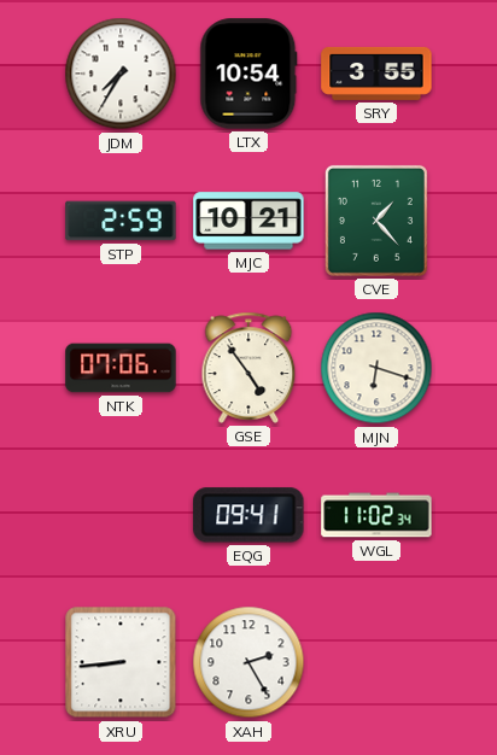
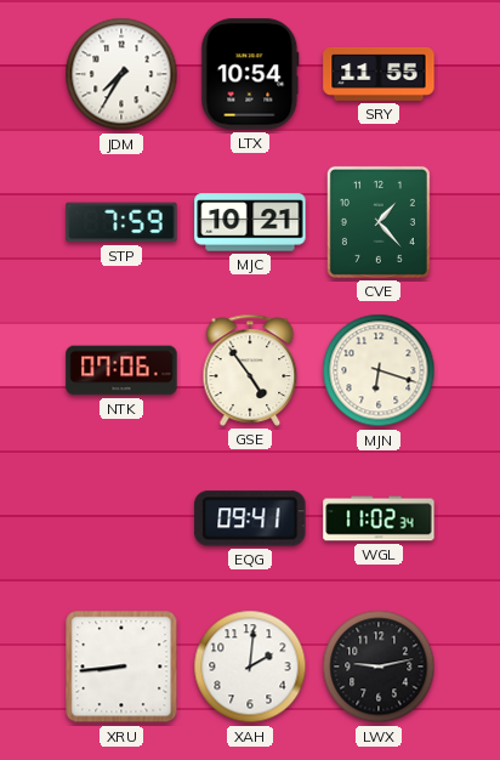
SRY: 3:55 -> 11:55 (379, 74)
STP: 2:59 -> 7:59 (121, 222)
XAH: 2:25 -> 2:01 (250, 667)
LWX: none -> 9:13 (379, 667)
